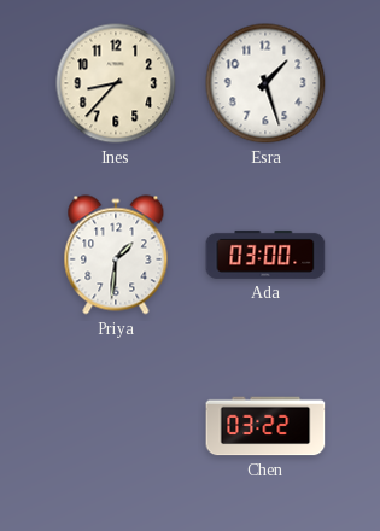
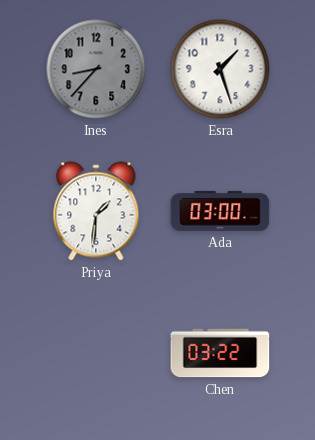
Ines dial: cream -> grey (96, 69)
